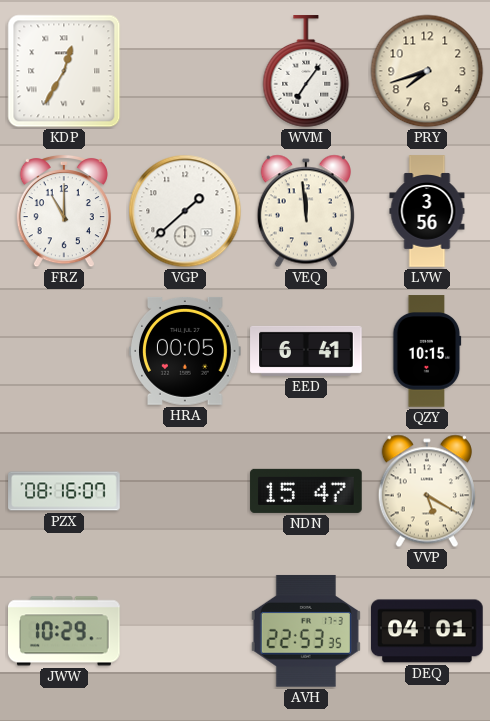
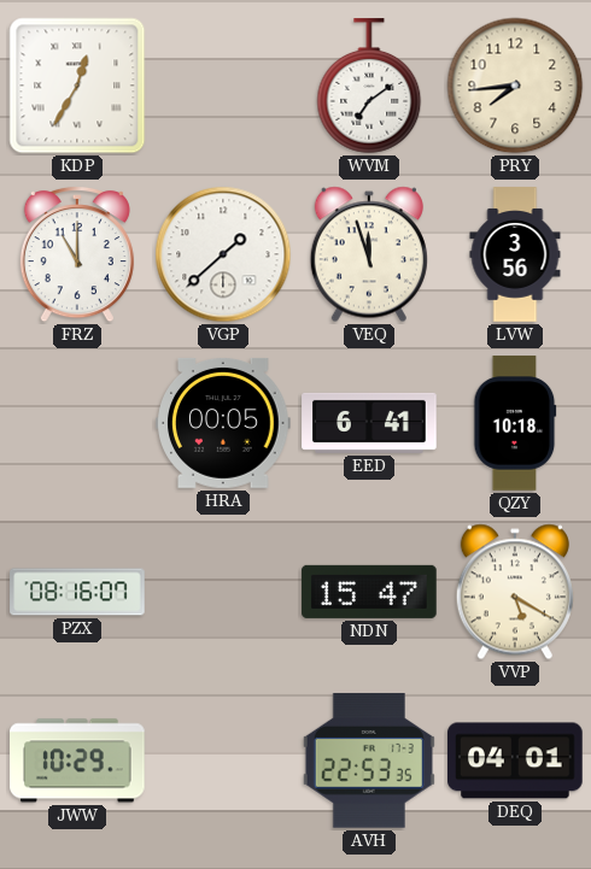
WVM: 7:06 -> 7:09 (369, 87)
PRY: 7:42 -> 7:44 (515, 86)
VEQ: 11:59 -> 11:57 (369, 254)
QZY: 10:15 -> 10:18 (515, 423)
